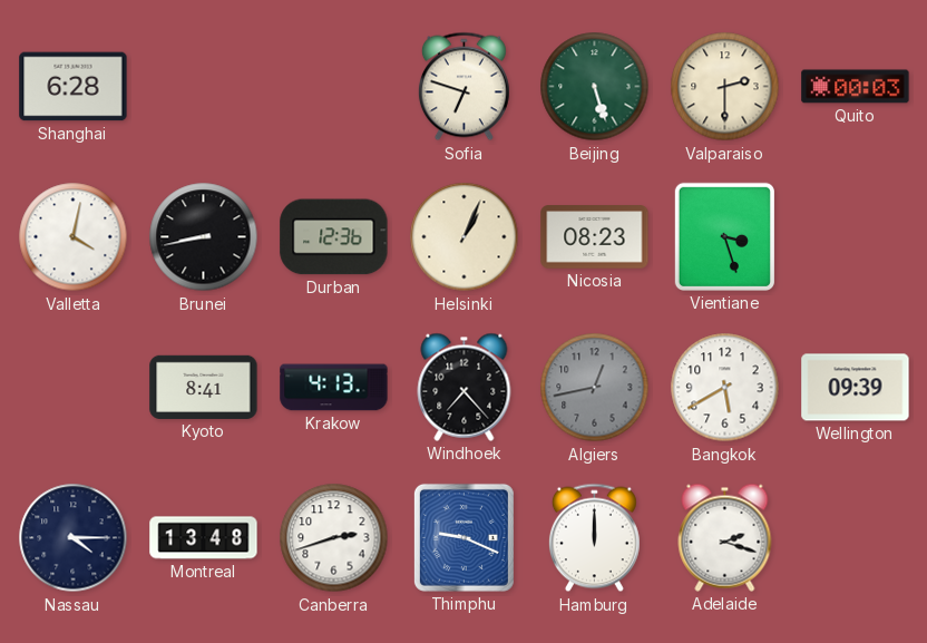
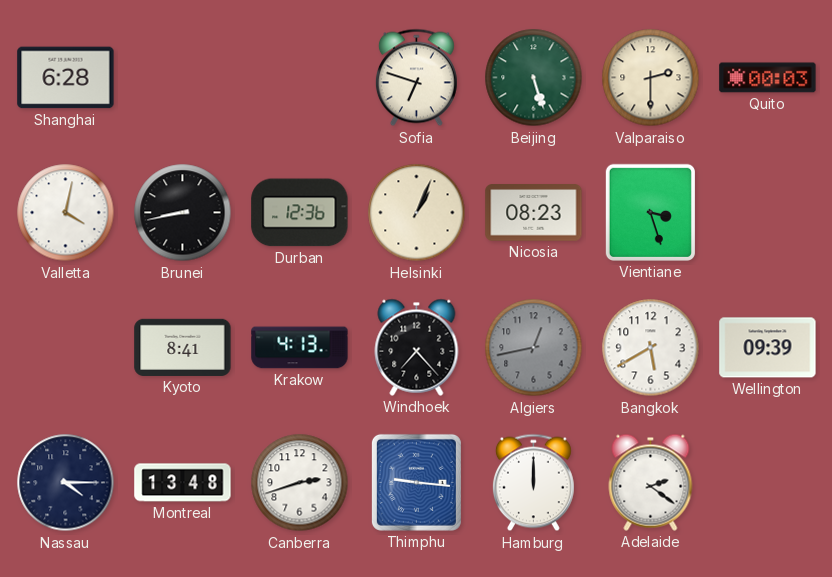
Thimphu: 9:19 -> 9:16 (416, 482)
Adelaide: 2:18 -> 2:21 (651, 482)
